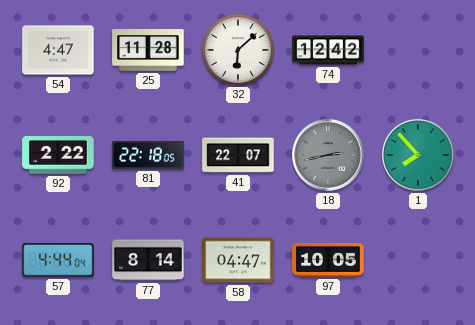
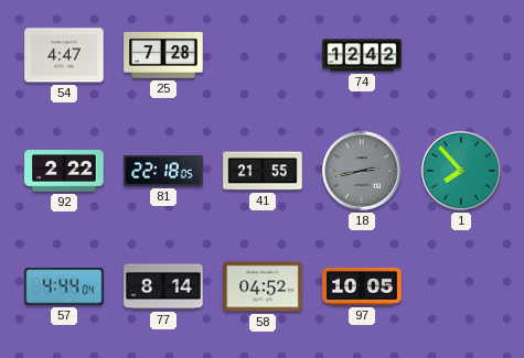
25: 11:28 -> 7:28 (163, 56)
32: 6:08 -> none (237, 49)
41: 22:07 -> 21:55 (263, 171)
58: 04:47 -> 04:52 (263, 286)
